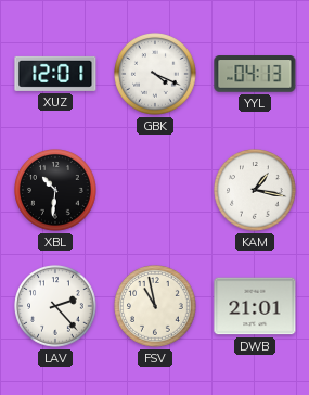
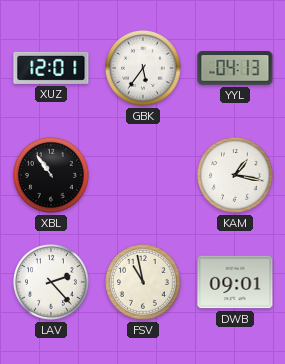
GBK: 4:19 -> 5:36 (144, 69)
XBL: 10:31 -> 10:54 (52, 176)
DWB: 21:01 -> 09:01 (235, 282)
